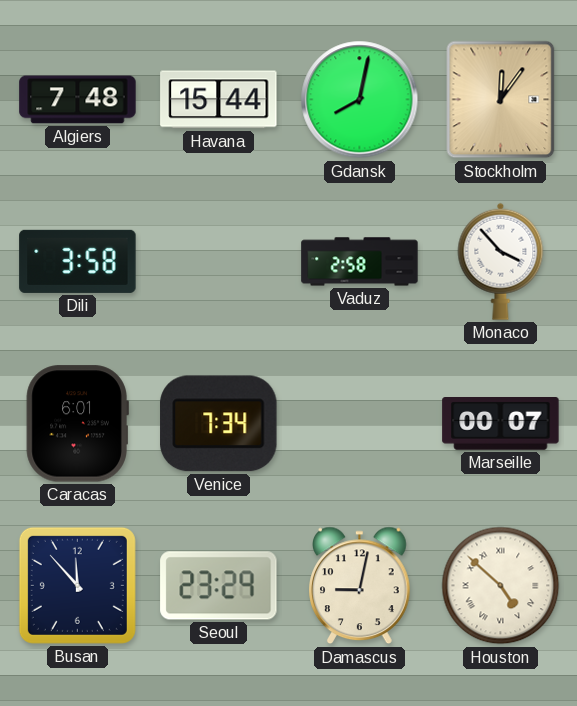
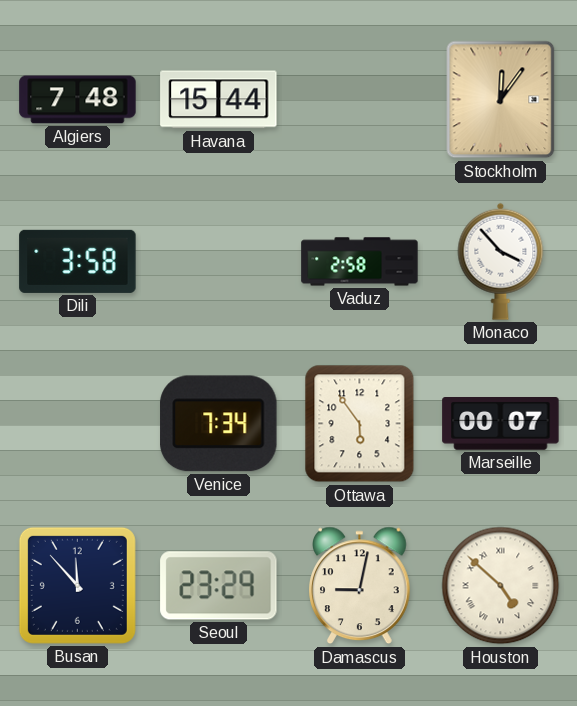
Gdansk: 8:02 -> none (360, 100)
Caracas: 6:01 -> none (77, 424)
Ottawa: none -> 5:54 (360, 424)
